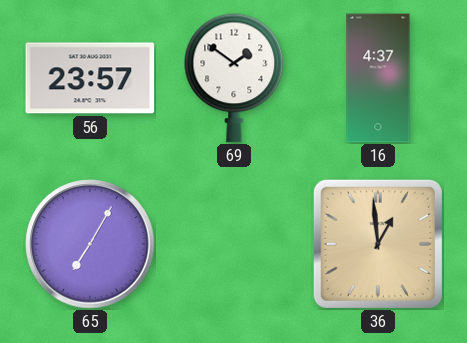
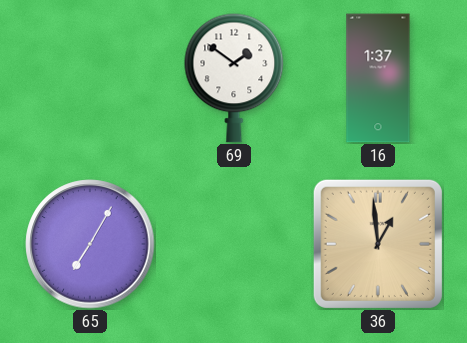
56: 23:57 -> none (90, 78)
16: 4:37 -> 1:37 (378, 78)
